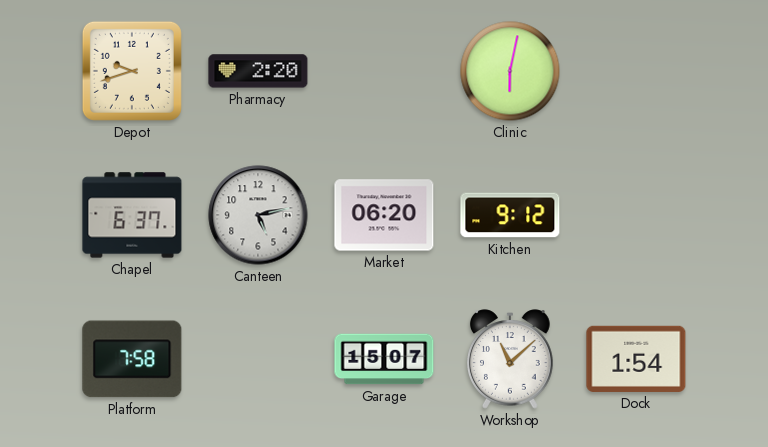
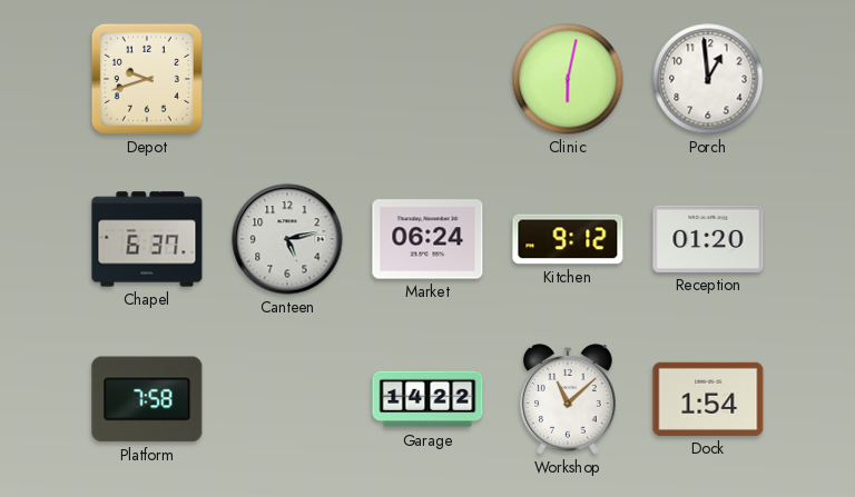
Pharmacy: 2:20 -> none (258, 71)
Porch: none -> 12:59 (708, 79)
Market: 06:20 -> 06:24 (427, 239)
Reception: none -> 01:20 (708, 239)
Garage: 15:07 -> 14:22 (427, 399)
